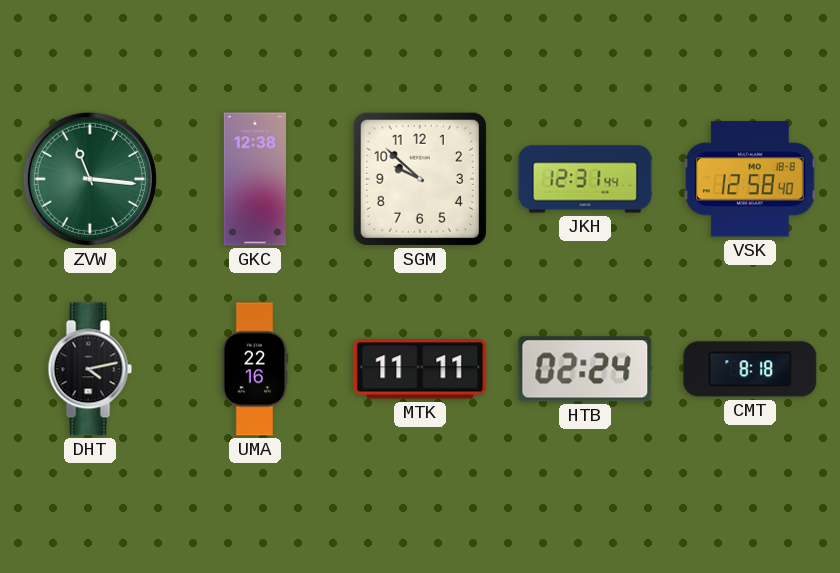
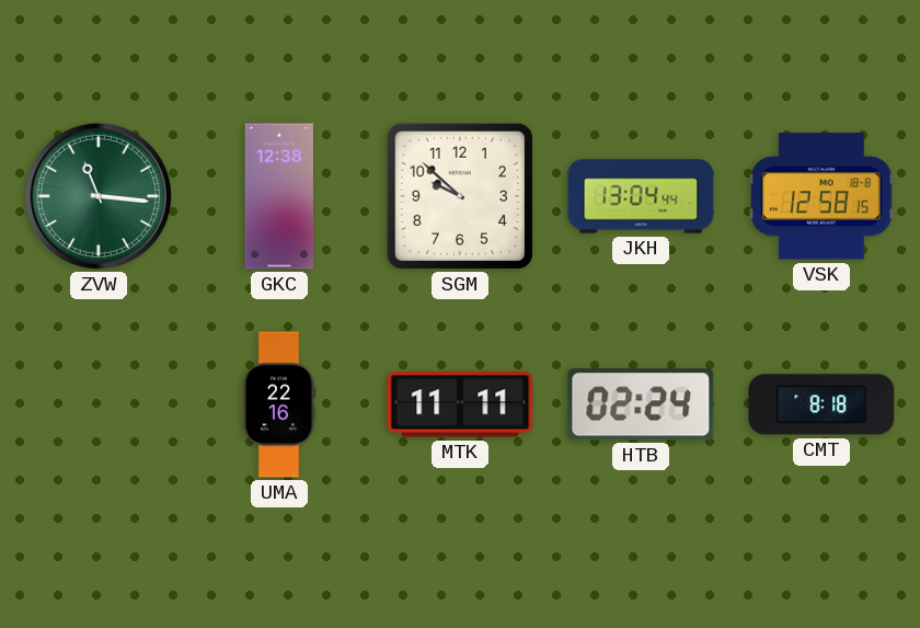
JKH: 12:31 -> 13:04 (641, 196)
VSK: 12:58:40 -> 12:58:15 (821, 196)
DHT: 4:13 -> none (90, 369)
